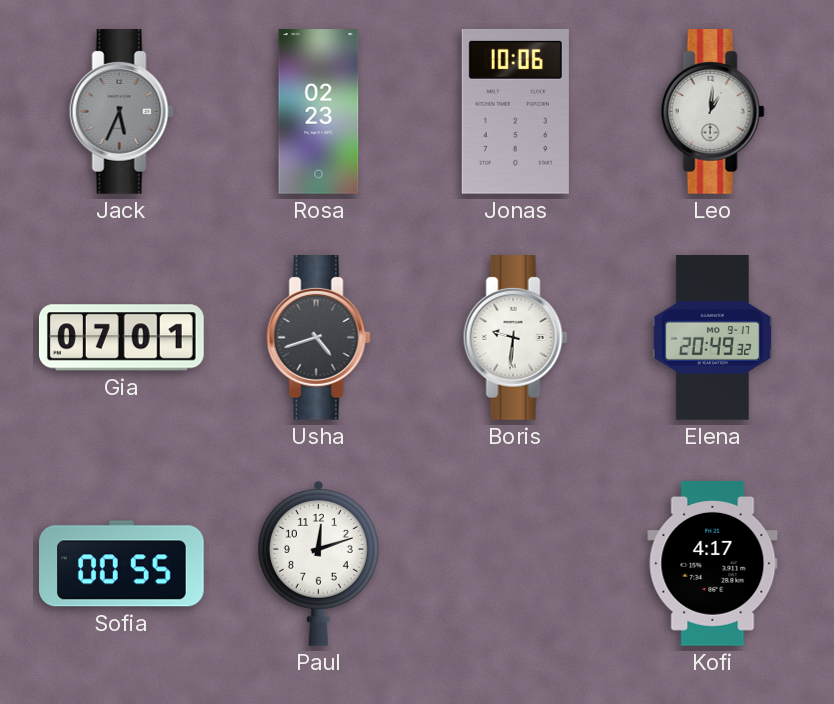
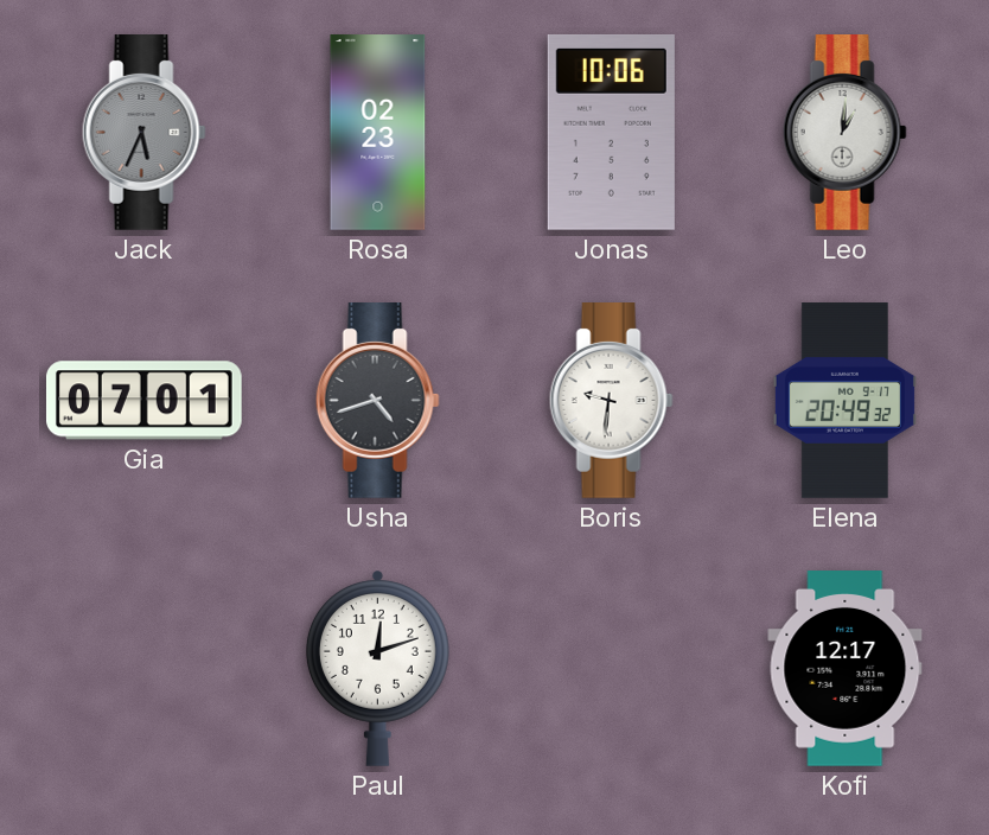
Sofia: 00:55 -> none (122, 564)
Kofi: 4:17 -> 12:17 (846, 669)
